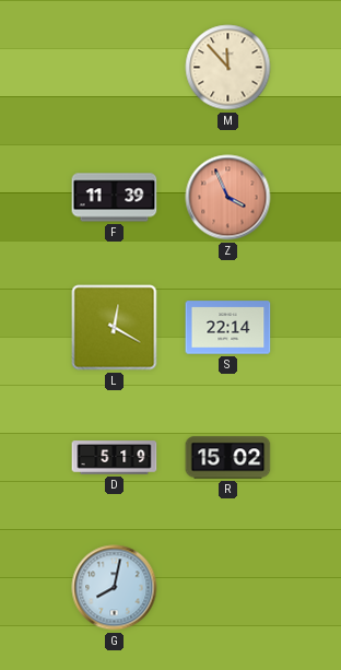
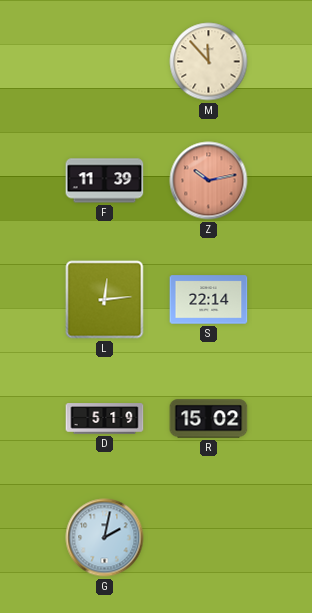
Z: 3:56 -> 10:13 (209, 181)
L: 12:20 -> 12:14 (105, 300)
G: 8:02 -> 2:02 (105, 538)
